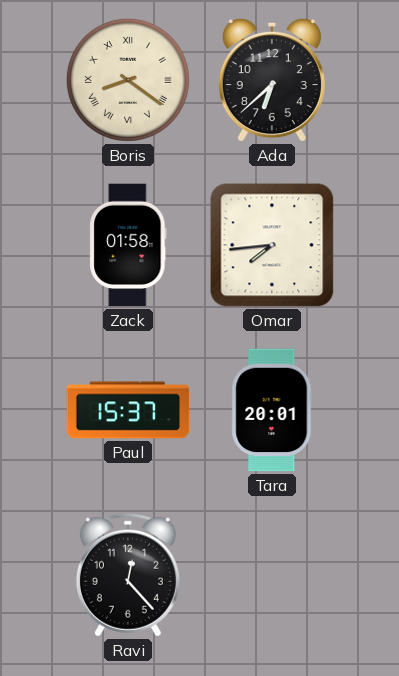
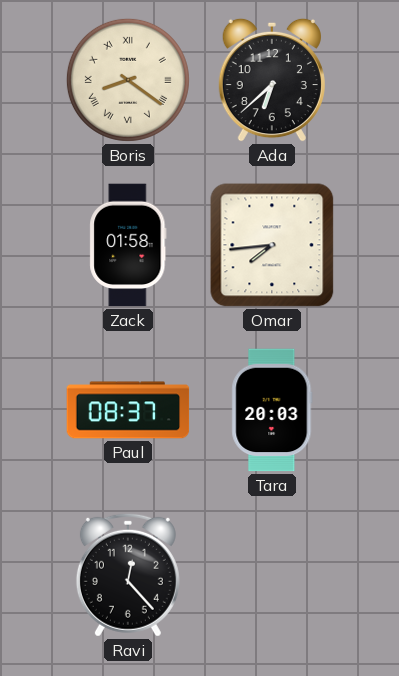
Paul: 15:37 -> 08:37 (128, 410)
Tara: 20:01 -> 20:03 (272, 410)
